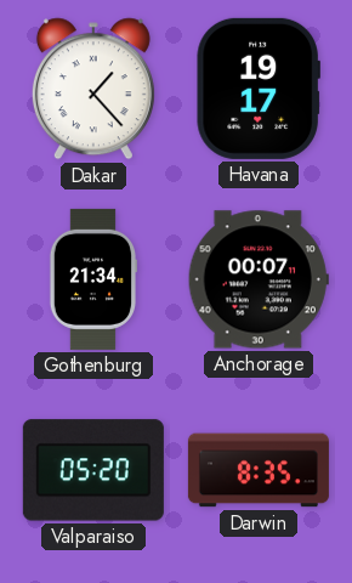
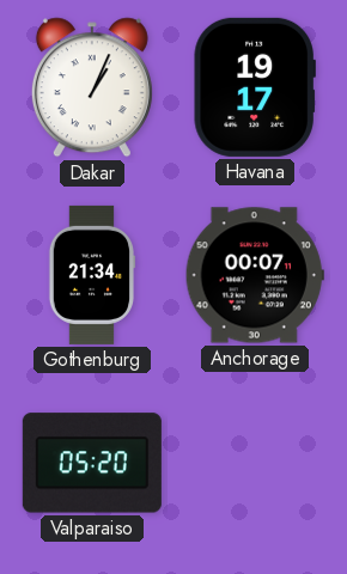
Dakar: 1:23 -> 1:04 (92, 87)
Darwin: 8:35 -> none (259, 470)
